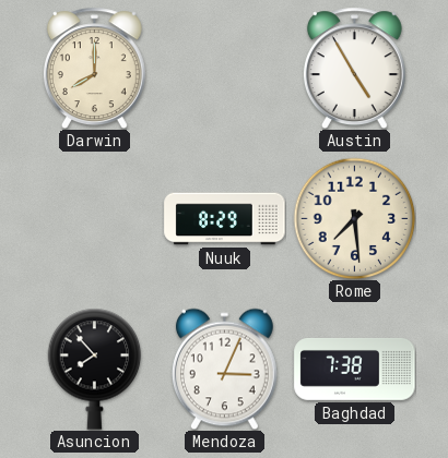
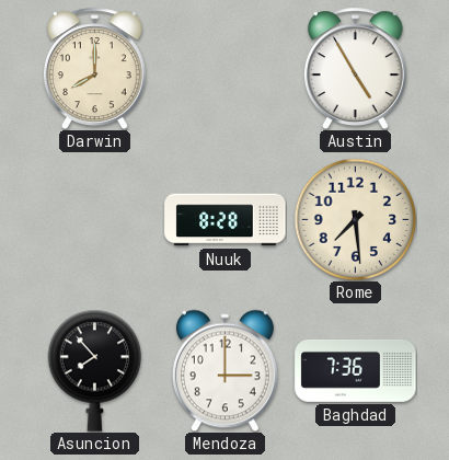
Nuuk: 8:29 -> 8:28 (226, 220)
Mendoza: 3:04 -> 3:00 (225, 370)
Baghdad: 7:38 -> 7:36 (356, 371)
